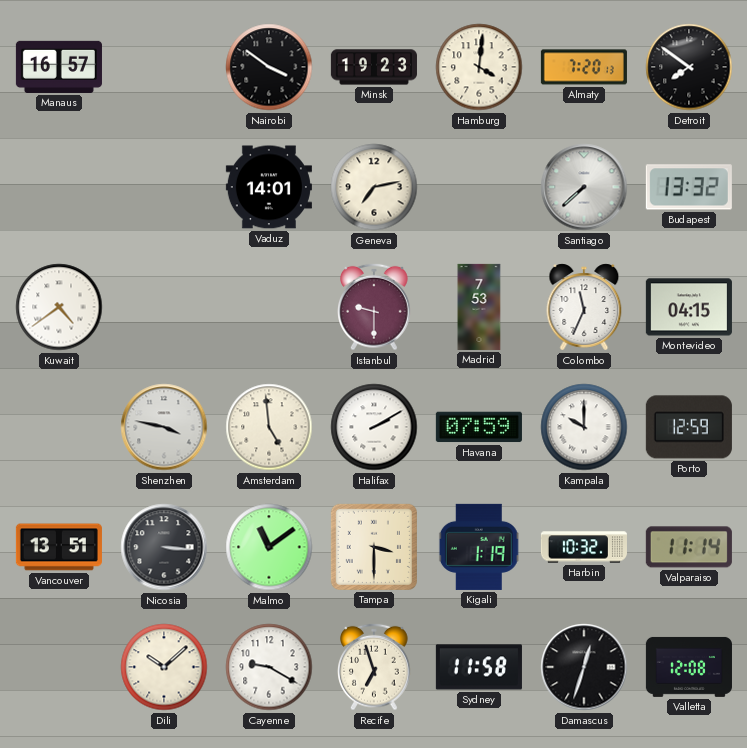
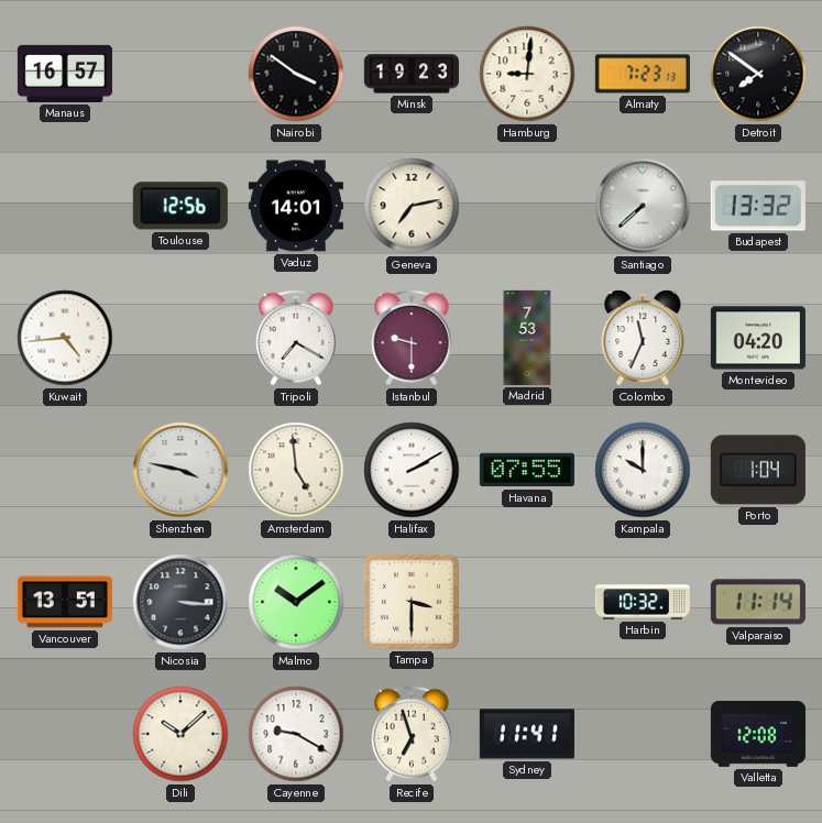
Hamburg: 4:01 -> 9:01 (527, 74)
Almaty: 7:20 -> 7:23 (643, 74)
Toulouse: none -> 12:56 (180, 206)
Kuwait: 4:39 -> 4:44 (65, 338)
Tripoli: none -> 7:20 (297, 338)
Montevideo: 04:15 -> 04:20 (758, 338)
Havana: 07:59 -> 07:55 (527, 470)
Porto: 12:59 -> 1:04 (758, 470)
Malmo: 11:09 -> 10:09 (296, 602)
Kigali: 1:19 -> none (479, 547)
Sydney: 11:58 -> 11:41 (527, 734)
Damascus: 12:33 -> none (584, 667)
